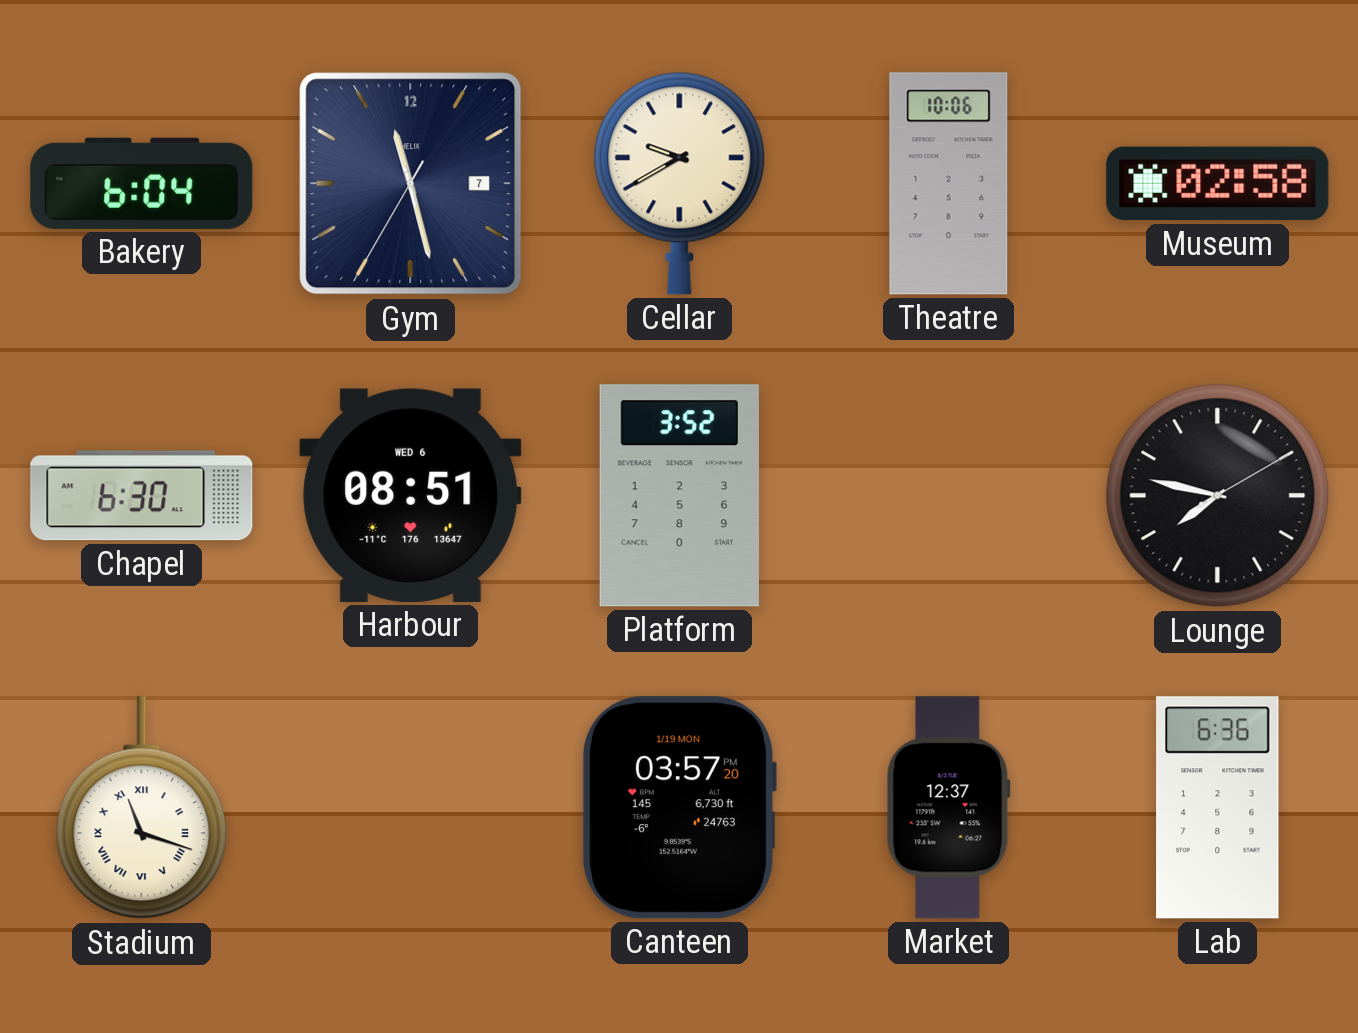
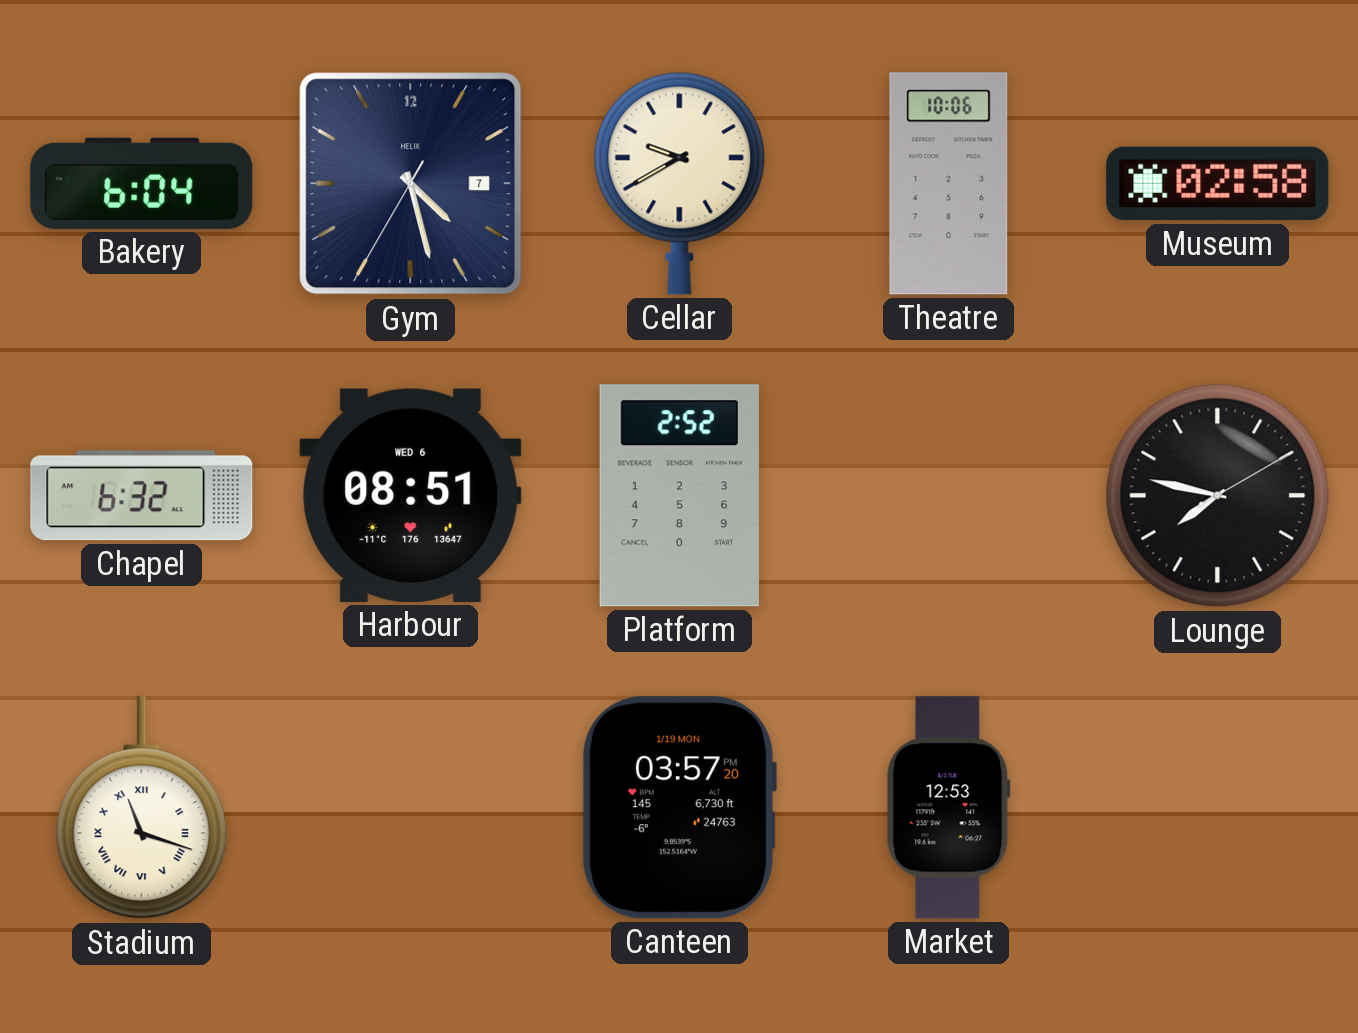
Gym: 11:27 -> 4:27 (411, 184)
Chapel: 6:30 -> 6:32 (142, 496)
Platform: 3:52 -> 2:52 (679, 496)
Market: 12:37 -> 12:53 (948, 808)
Lab: 6:36 -> none (1218, 808)
